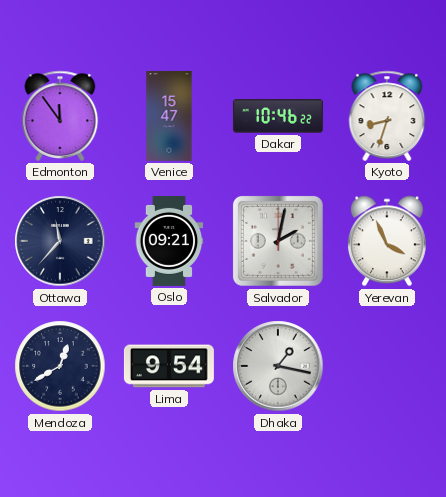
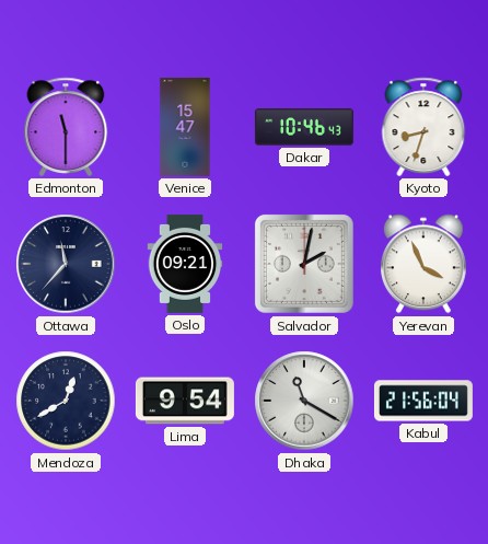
Edmonton: 11:54 -> 11:30 (66, 127)
Dakar: 10:46:22 -> 10:46:43 (304, 127)
Dhaka: 1:17 -> 11:20 (304, 401)
Kabul: none -> 21:56 (423, 401)
